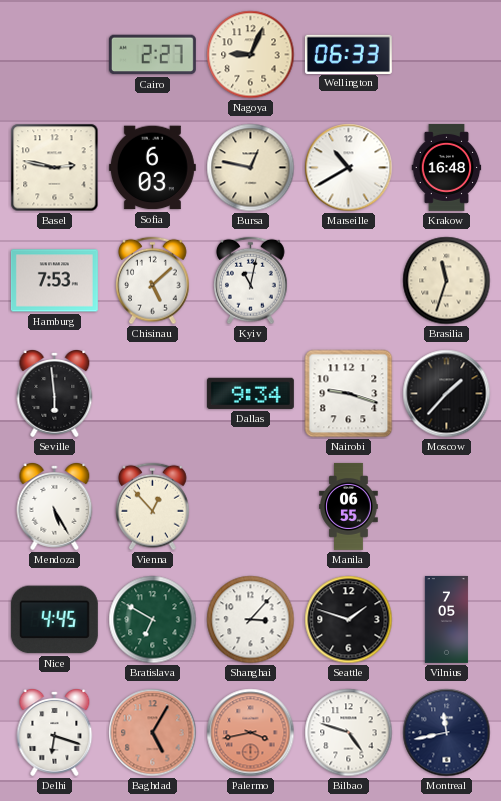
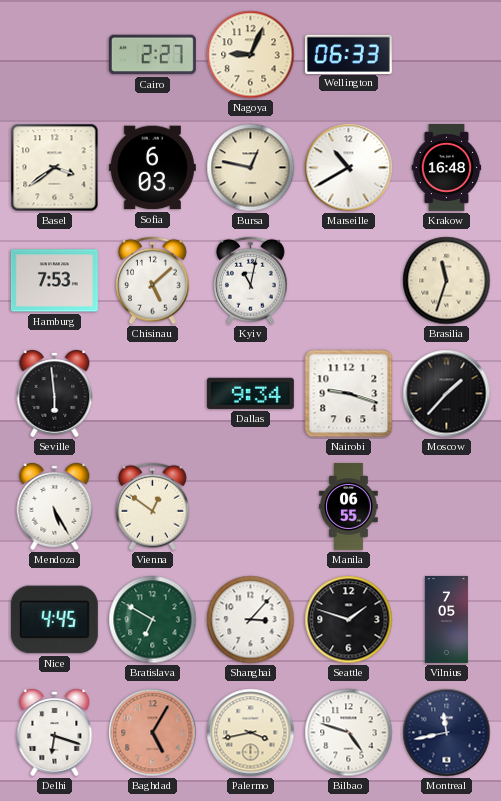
Basel: 2:47 -> 3:39 (55, 168)
Vienna: 12:53 -> 12:51 (153, 507)
Palermo dial: salmon -> cream (251, 733)
